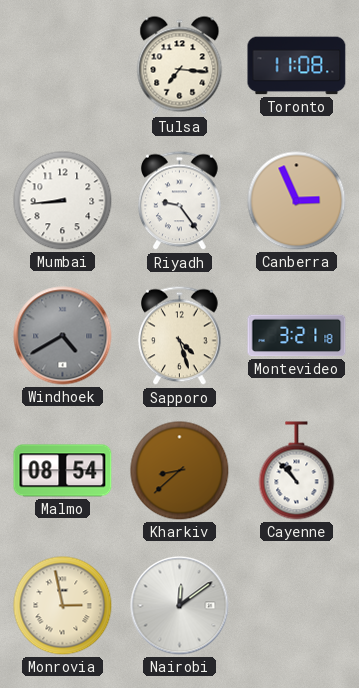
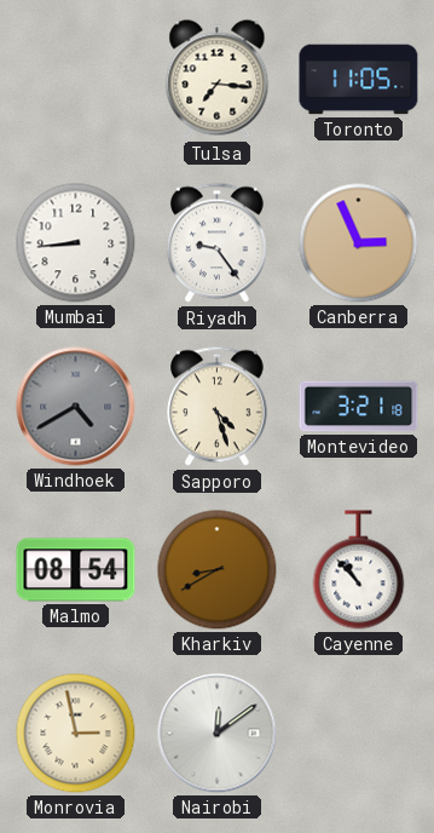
Toronto: 11:08 -> 11:05 (359, 80)
Kharkiv: 8:38 -> 8:40 (218, 570)
